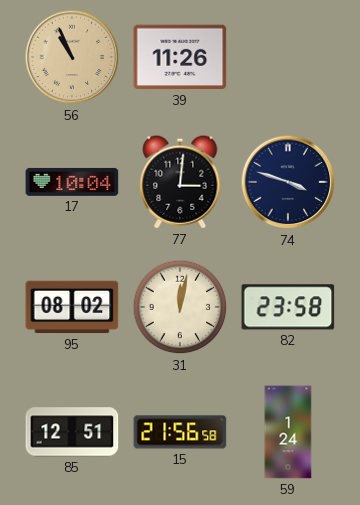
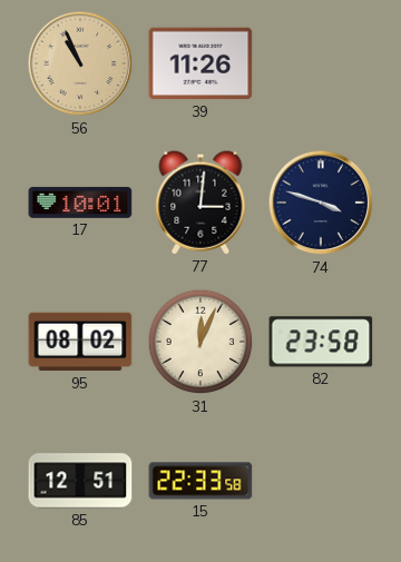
17: 10:04 -> 10:01 (80, 203)
31: 12:02 -> 12:04 (200, 342)
15: 21:56 -> 22:33 (200, 481)
59: 1:24 -> none (288, 432)
